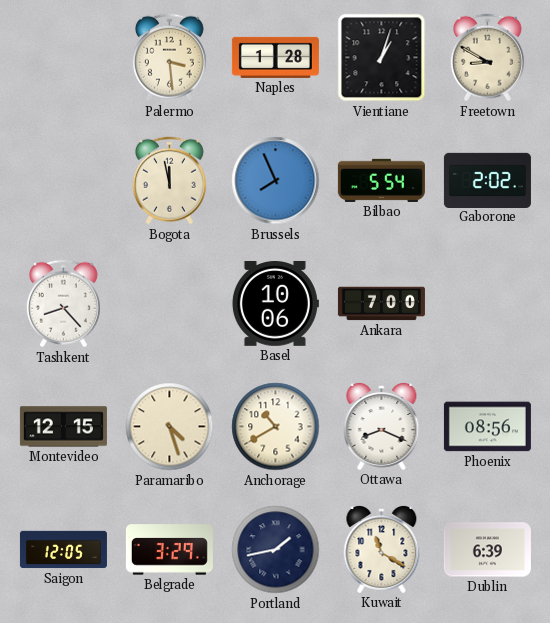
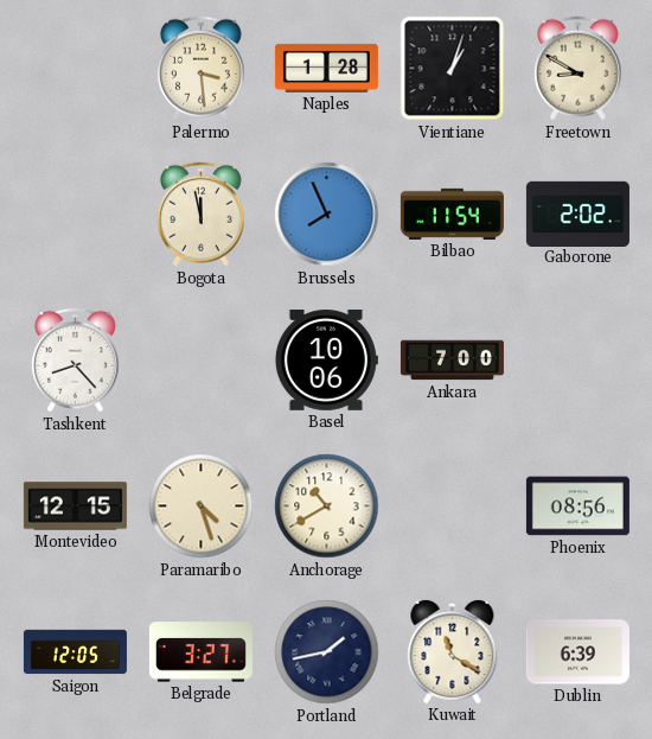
Bilbao: 5:54 -> 11:54 (452, 214)
Ottawa: 8:19 -> none (382, 426)
Belgrade: 3:29 -> 3:27 (200, 652)
